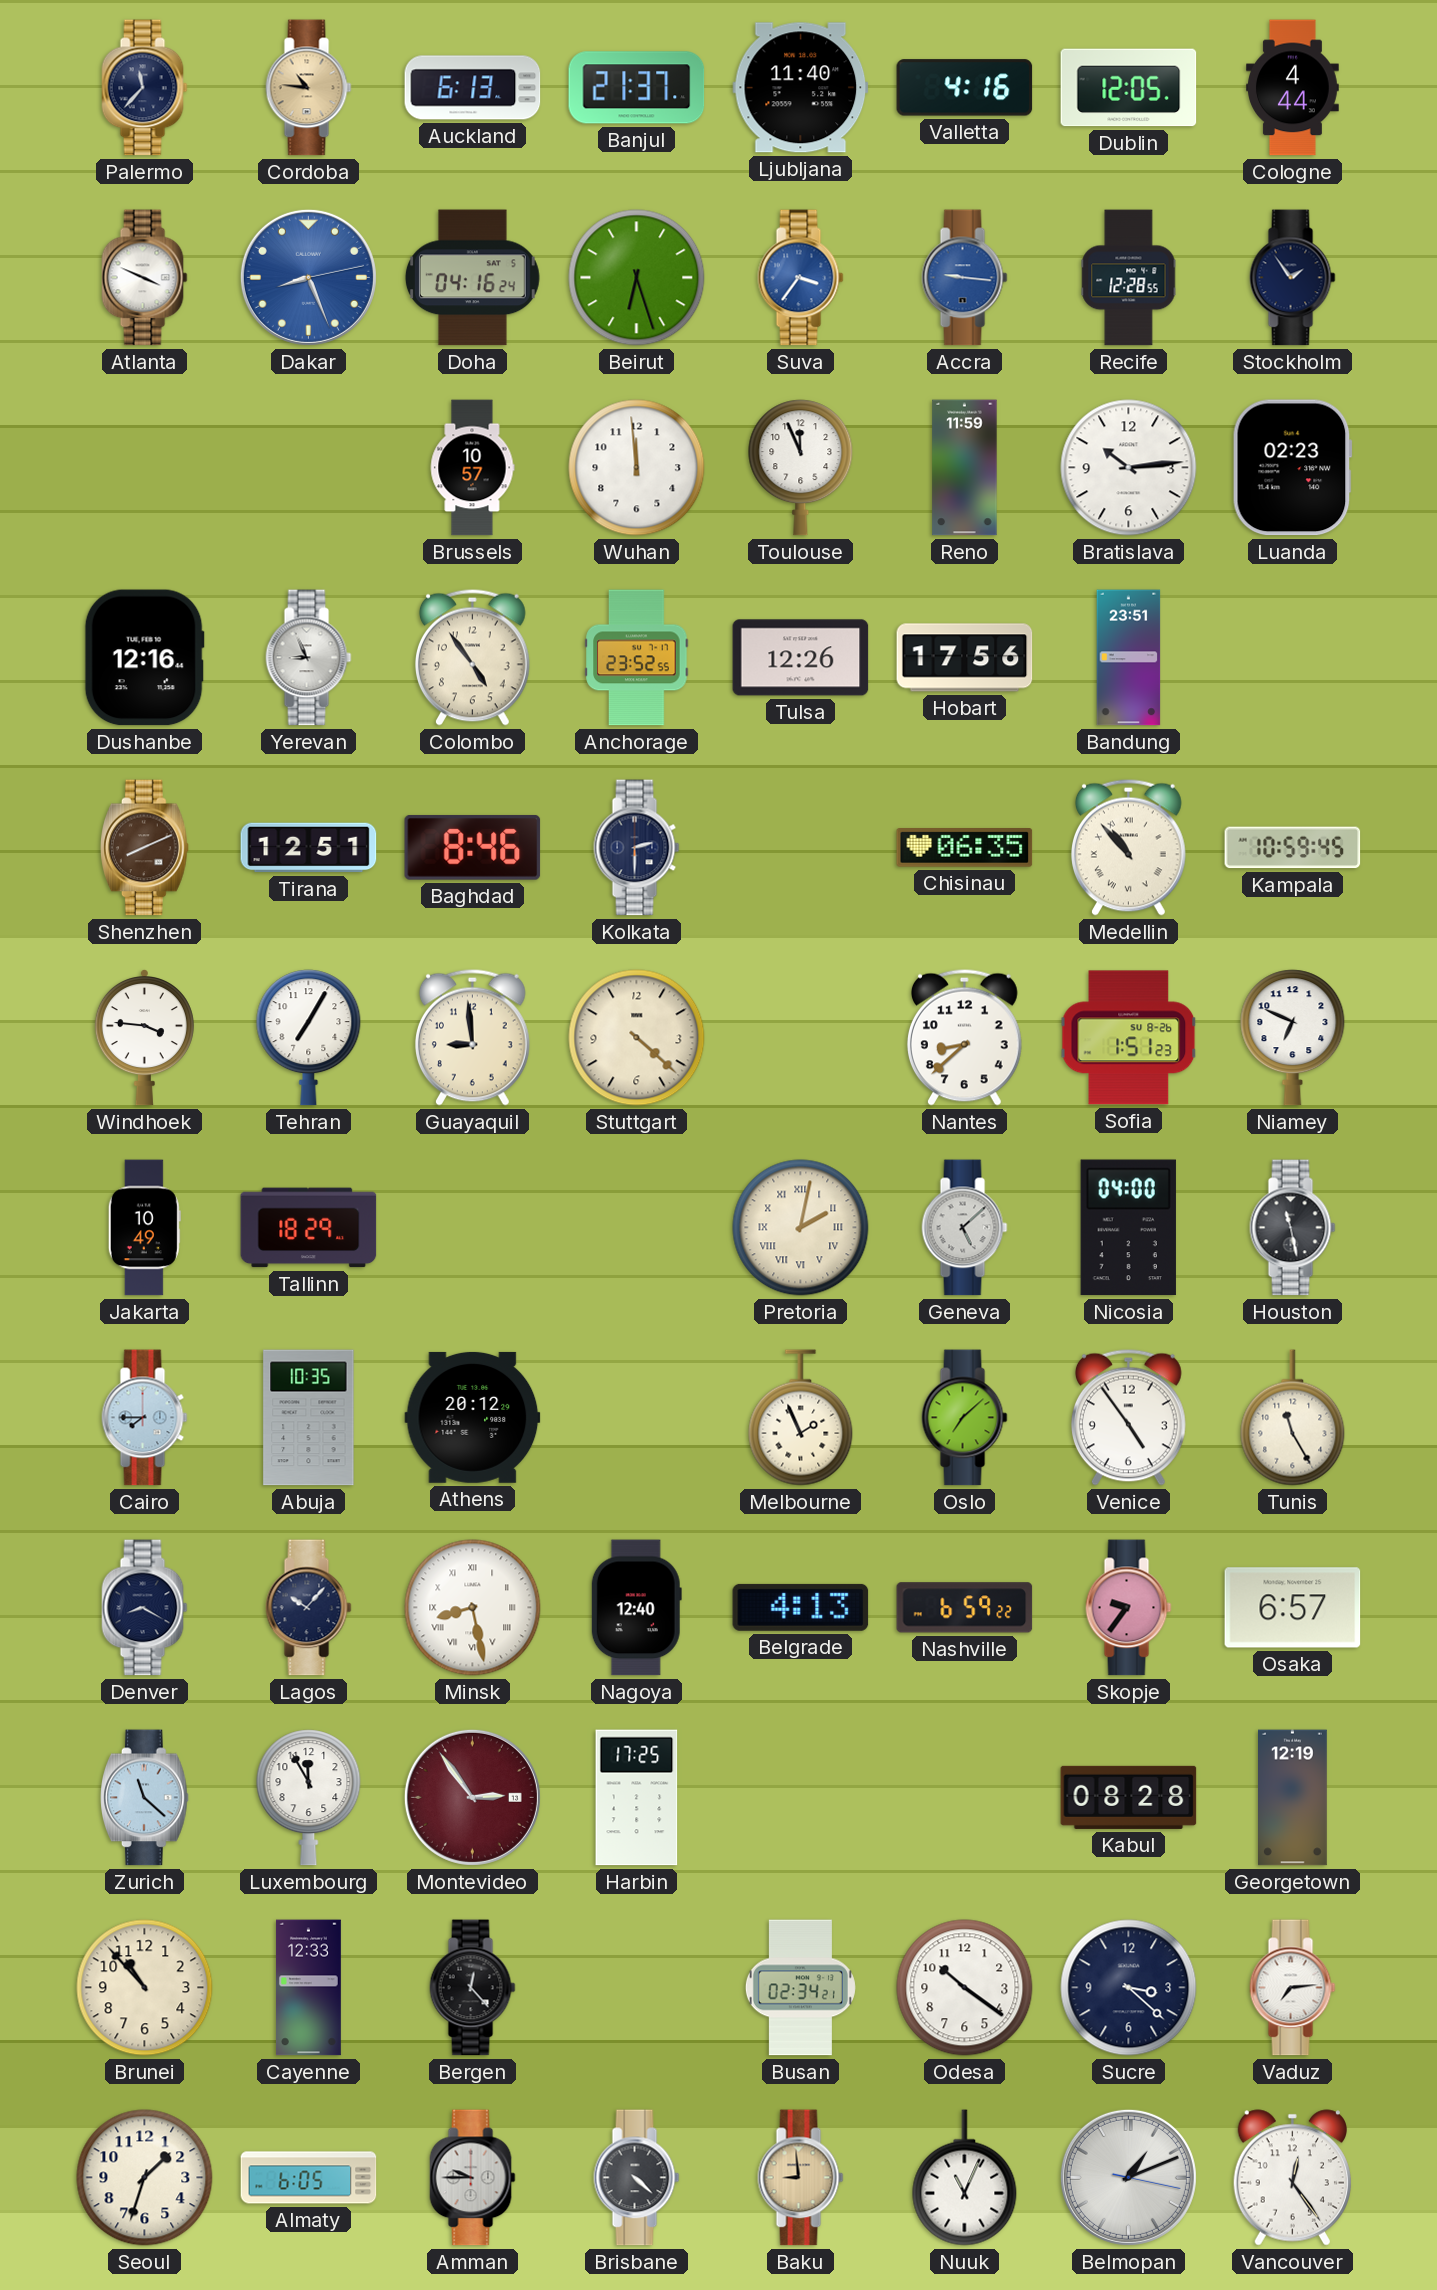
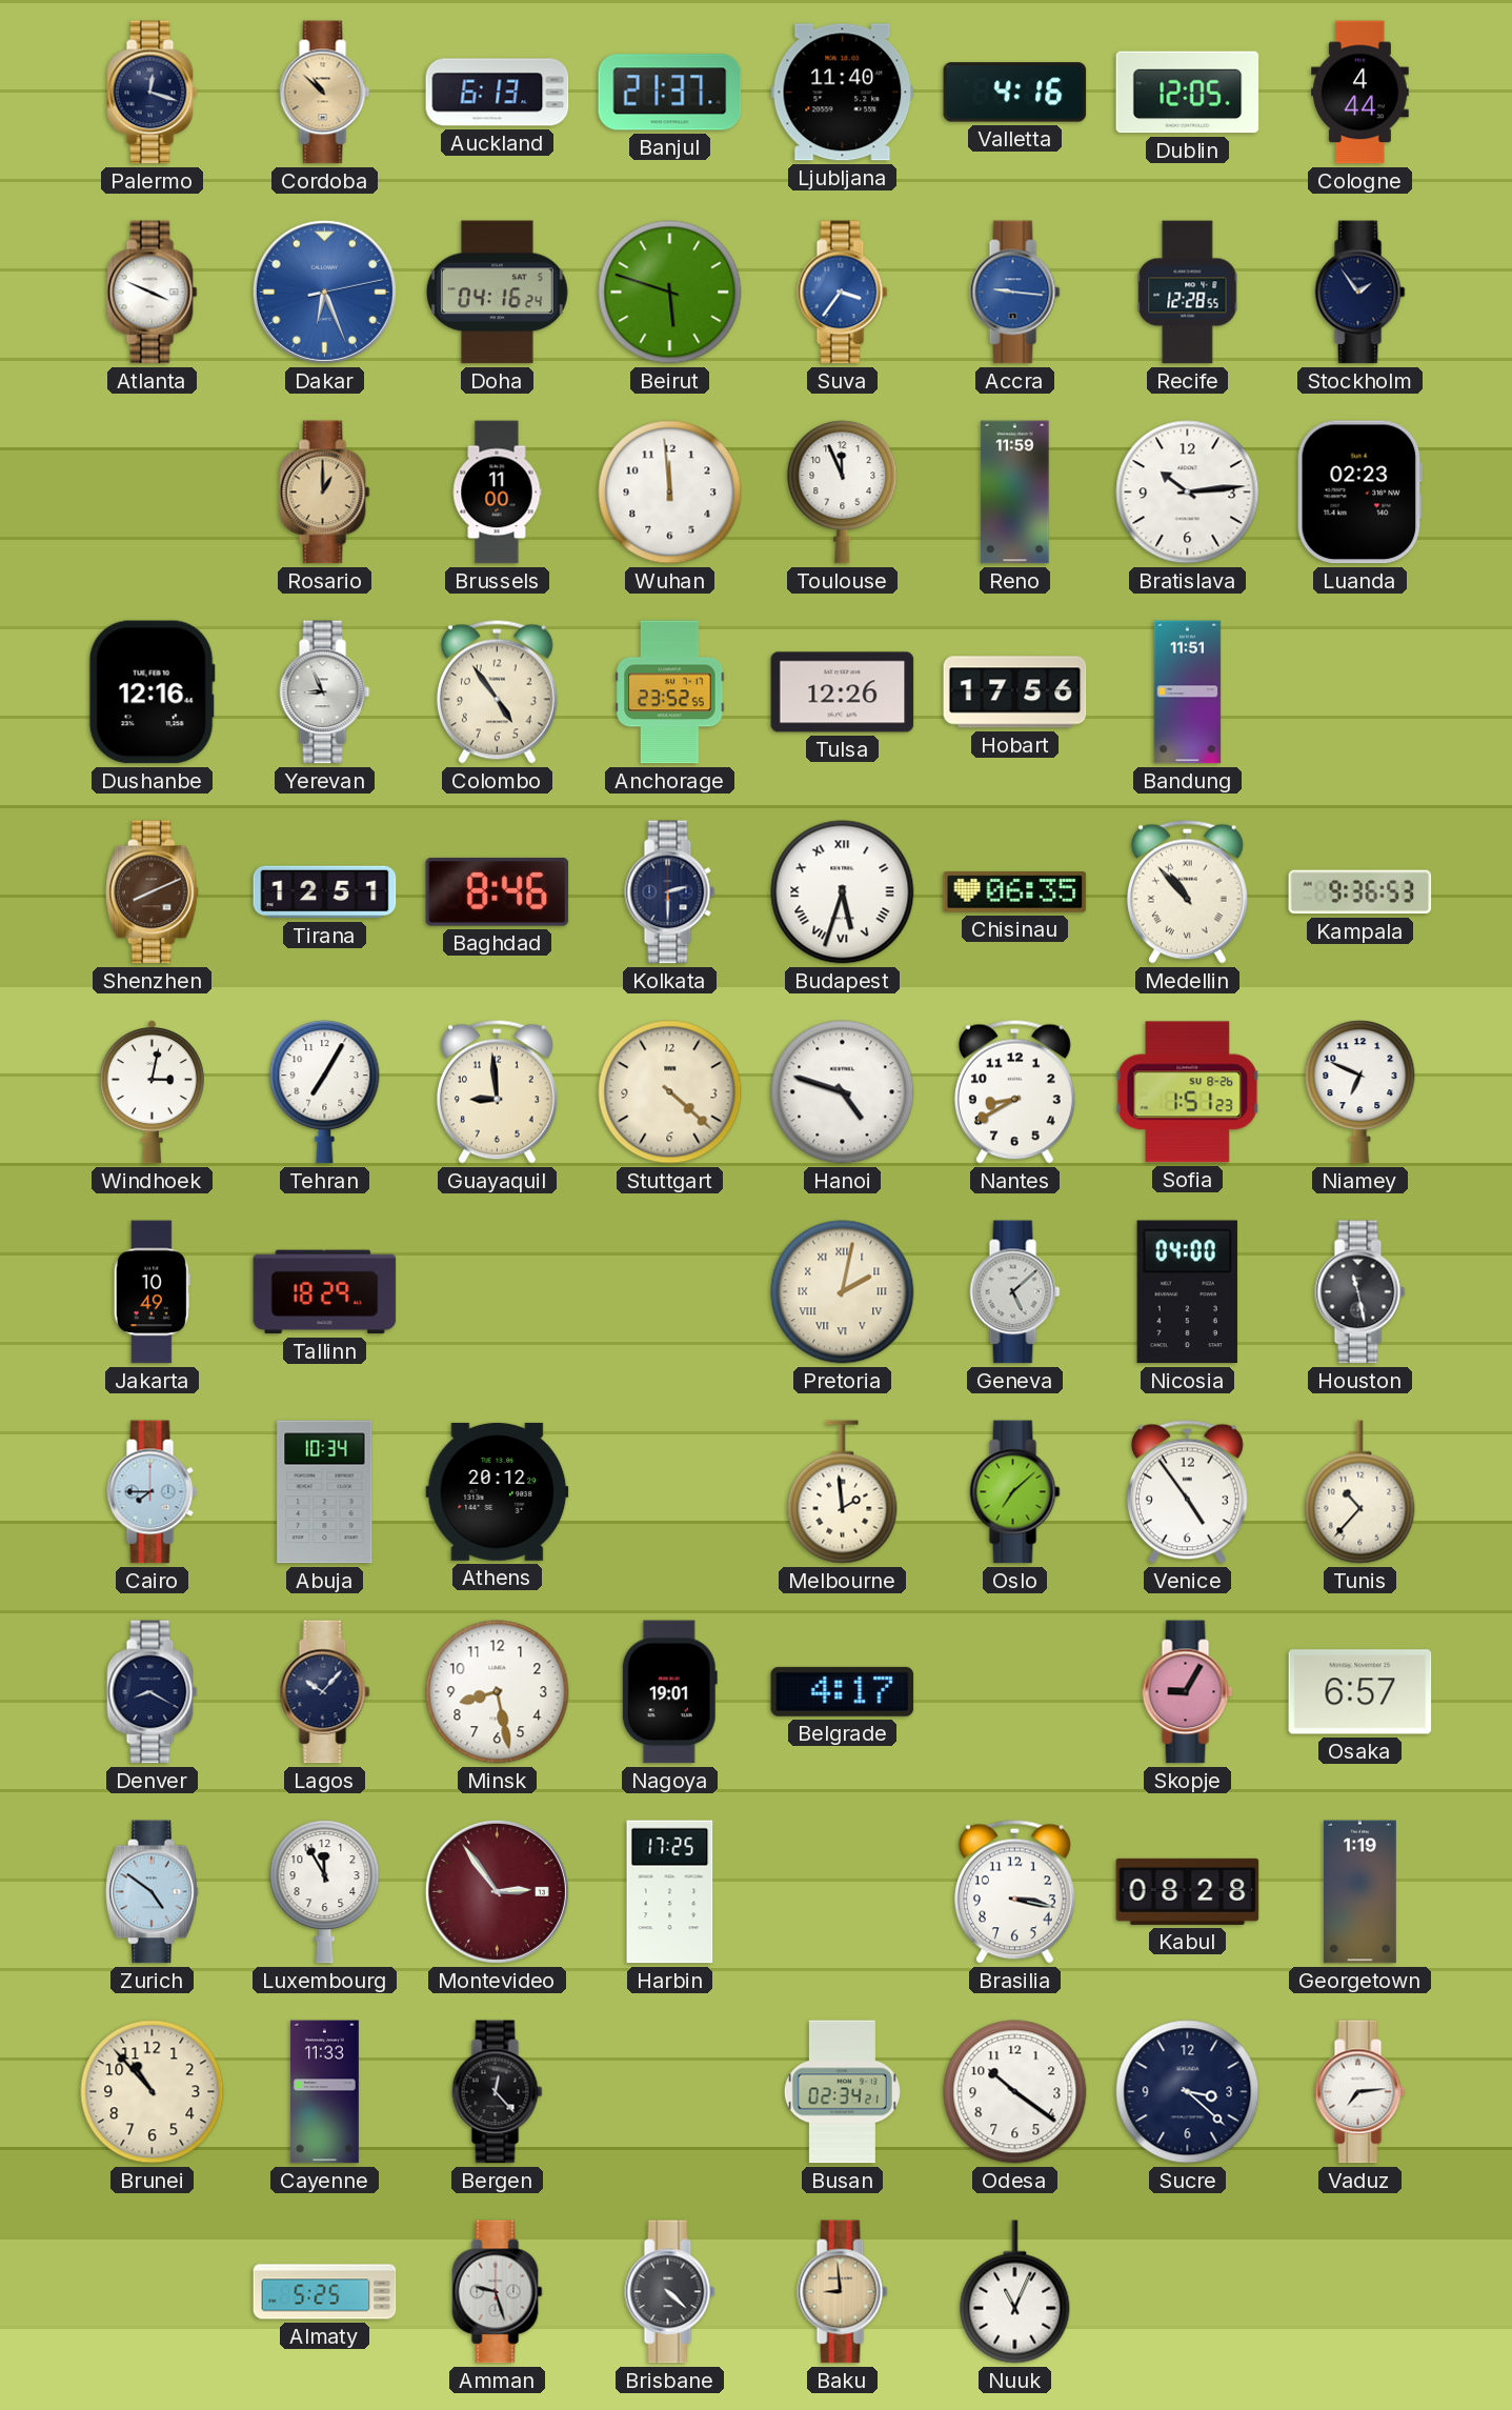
Palermo: 11:37 -> 12:18 (153, 93)
Cordoba: 10:46 -> 10:52 (325, 93)
Dakar: 8:26 -> 6:26 (324, 292)
Beirut: 6:27 -> 5:48 (670, 293)
Rosario: none -> 1:00 (325, 493)
Brussels: 10:57 -> 11:00 (497, 493)
Bandung: 23:51 -> 11:51 (1188, 692)
Budapest: none -> 5:33 (843, 892)
Kampala: 10:59 -> 9:36 (1360, 892)
Windhoek: 3:46 -> 3:02 (152, 1092)
Hanoi: none -> 4:48 (843, 1092)
Nantes: 8:38 -> 8:40 (1014, 1091)
Abuja: 10:35 -> 10:34 (325, 1492)
Melbourne: 1:56 -> 1:59 (843, 1492)
Tunis: 11:25 -> 10:37 (1360, 1492)
Minsk numerals: Roman -> Arabic (498, 1692)
Nagoya: 12:40 -> 19:01 (669, 1692)
Belgrade: 4:13 -> 4:17 (843, 1691)
Nashville: 6:59 -> none (965, 1608)
Skopje: 9:36 -> 9:05 (1188, 1692)
Zurich: 11:22 -> 4:51 (153, 1892)
Brasilia: none -> 3:17 (1014, 1891)
Georgetown: 12:19 -> 1:19 (1360, 1892)
Cayenne: 12:33 -> 11:33 (324, 2092)
Seoul: 1:33 -> none (145, 2178)
Almaty: 6:05 -> 5:25 (325, 2292)
Amman: 9:45 -> 9:27 (498, 2292)
Belmopan: 1:11 -> none (1128, 2177)
Vancouver: 12:24 -> none (1292, 2178)
